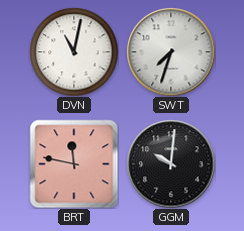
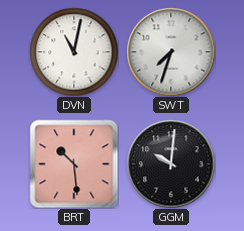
BRT: 11:47 -> 10:29 (74, 164)
